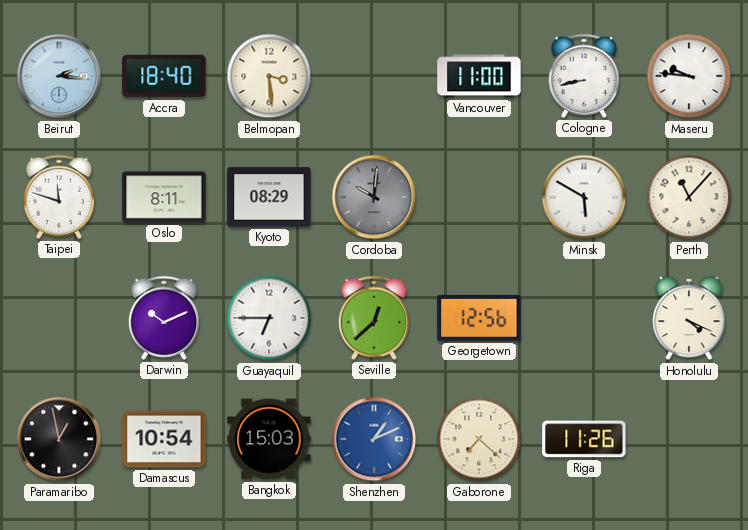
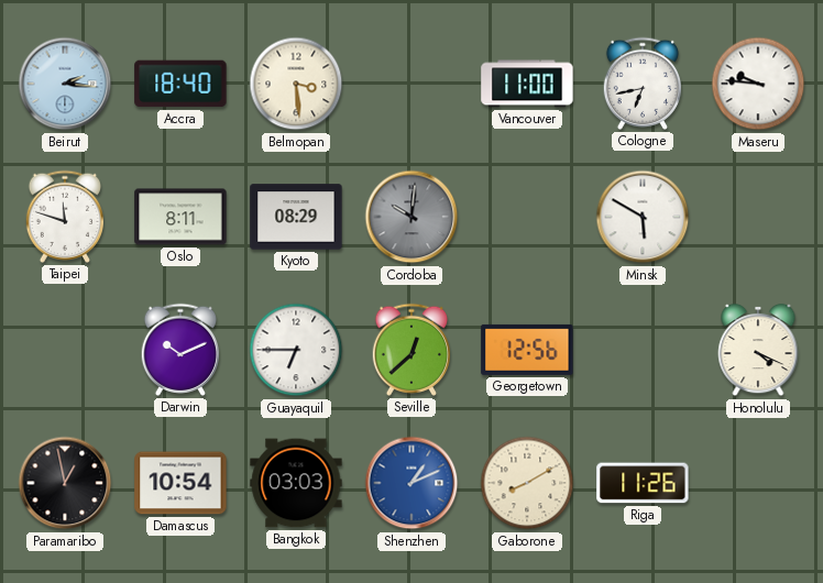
Cologne: 8:43 -> 6:43 (641, 84)
Perth: 11:07 -> none (689, 197)
Bangkok: 15:03 -> 03:03 (296, 483)
Gaborone: 7:22 -> 8:10 (527, 483)
